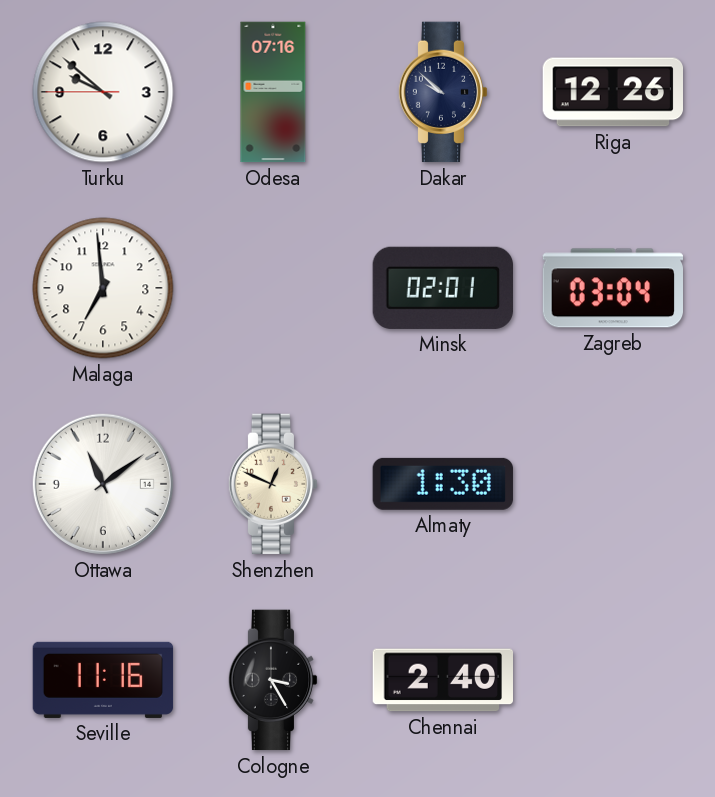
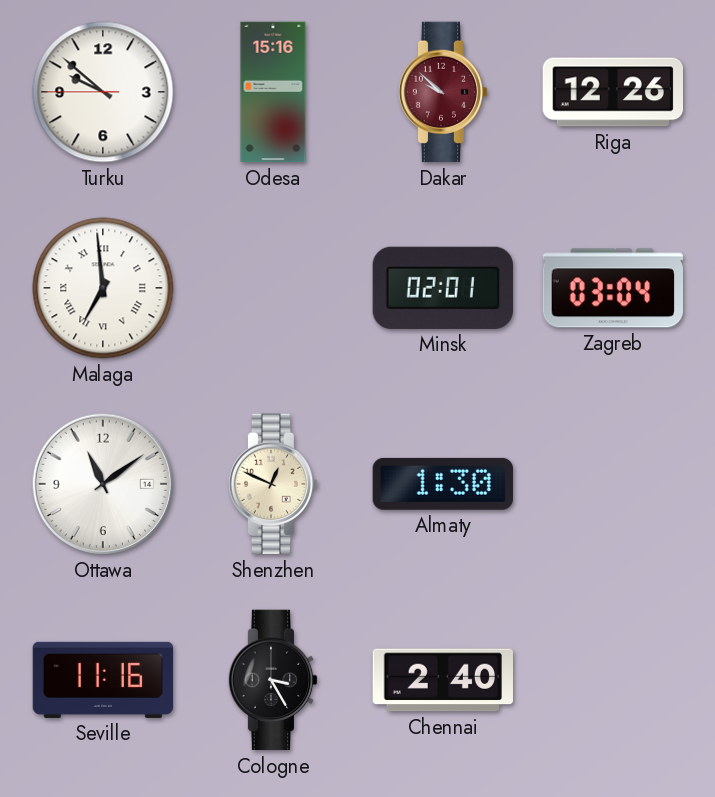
Odesa: 07:16 -> 15:16 (273, 92)
Dakar dial: navy -> burgundy (443, 92)
Malaga numerals: Arabic -> Roman (103, 288)
